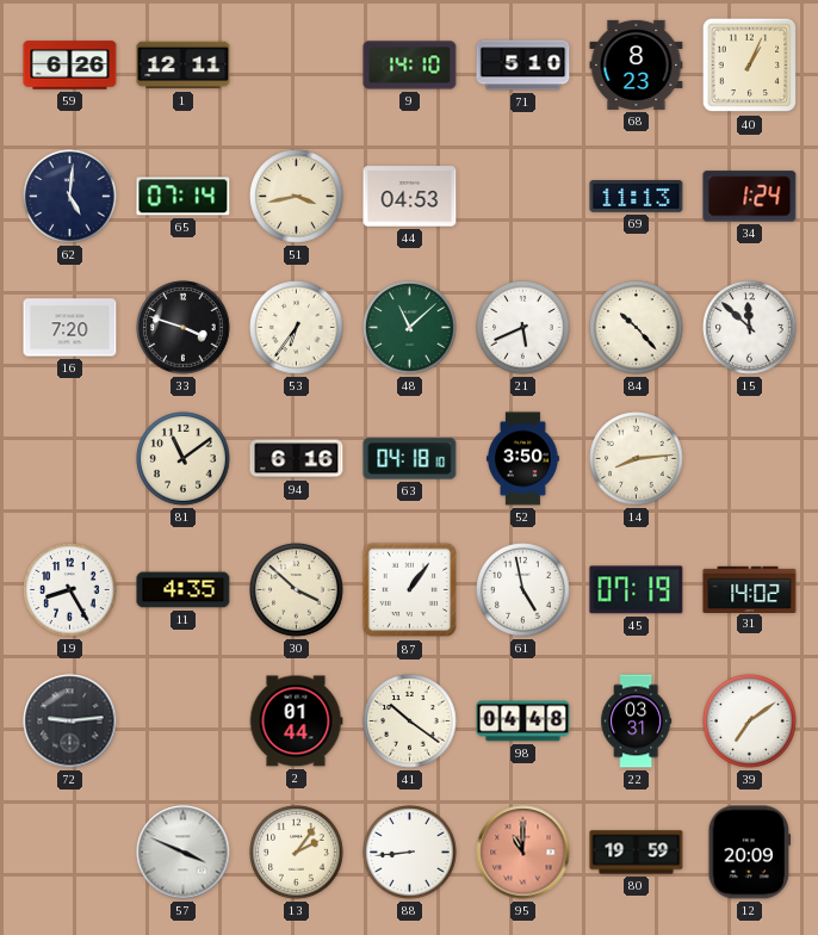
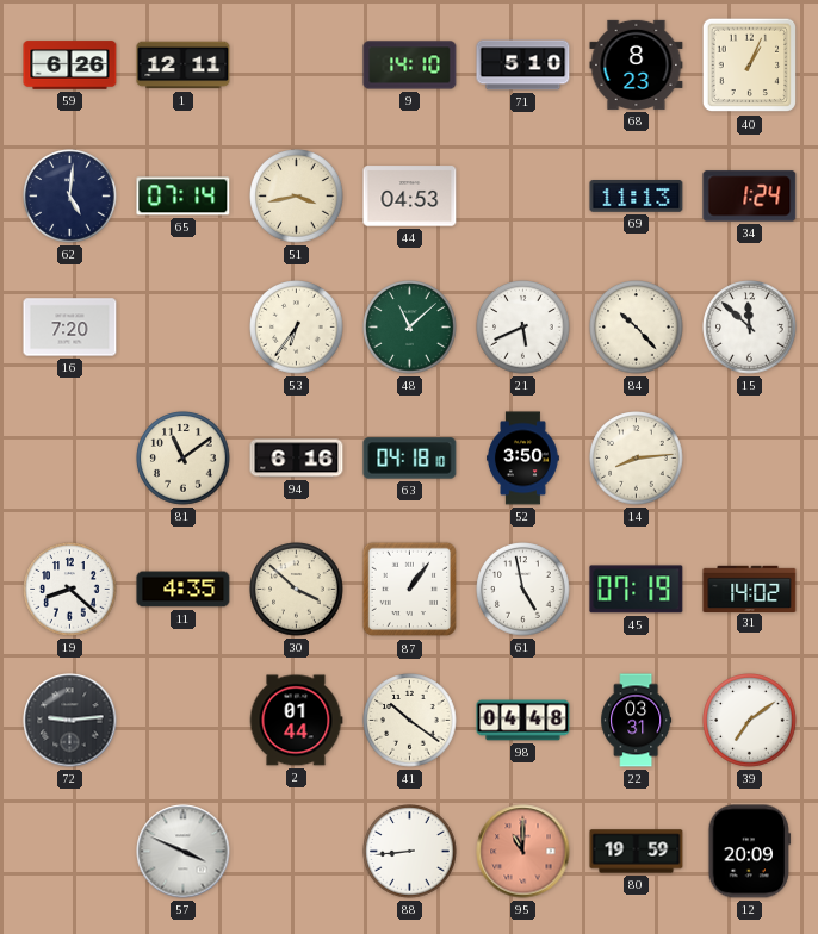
33: 3:48 -> none (184, 328)
19: 8:25 -> 8:22 (70, 590)
13: 2:06 -> none (297, 853)
